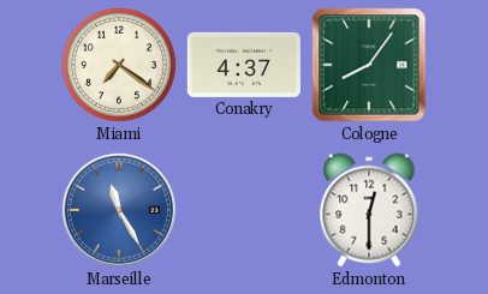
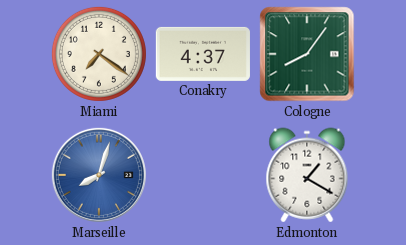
Marseille: 11:25 -> 8:03 (99, 175)
Edmonton: 12:30 -> 1:20 (307, 175)
